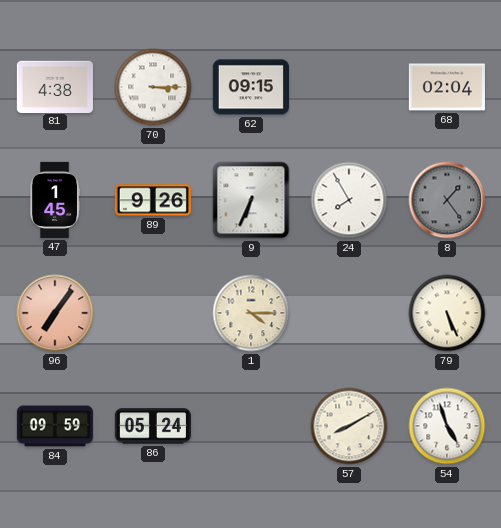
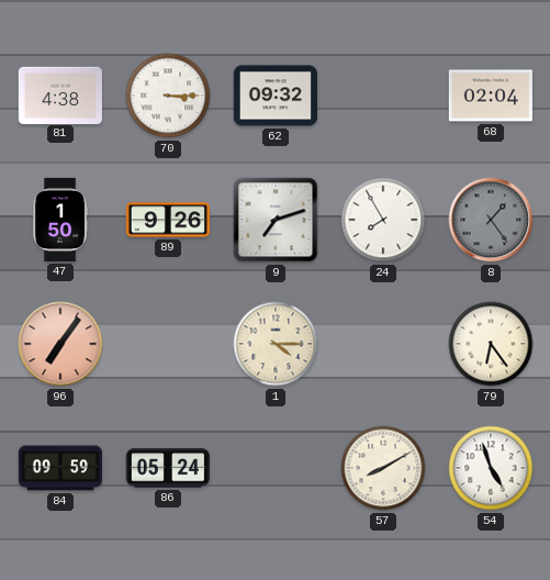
62: 09:15 -> 09:32 (276, 96)
47: 1:45 -> 1:50 (60, 220)
9: 6:34 -> 7:12 (276, 220)
79: 5:26 -> 6:24 (491, 344)
